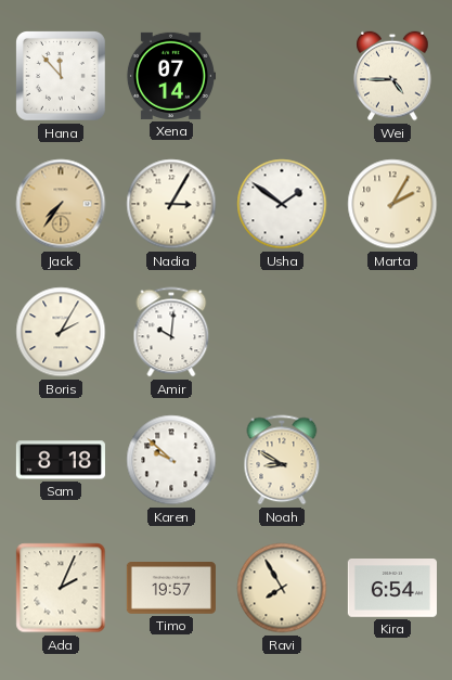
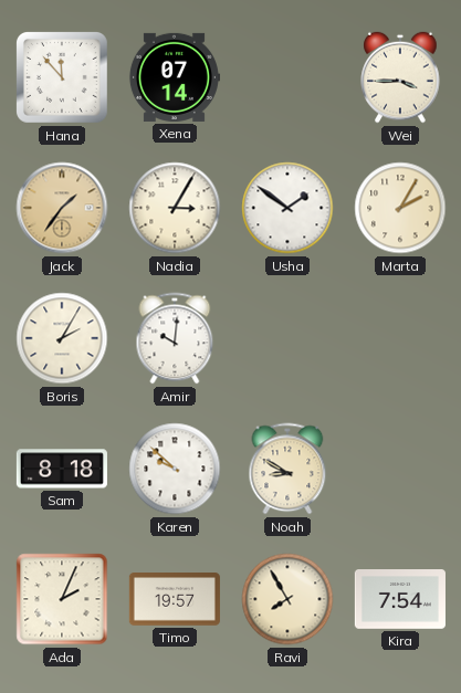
Wei: 4:45 -> 3:45 (400, 77)
Jack: 7:36 -> 1:36 (62, 208)
Kira: 6:54 -> 7:54 (400, 600)
